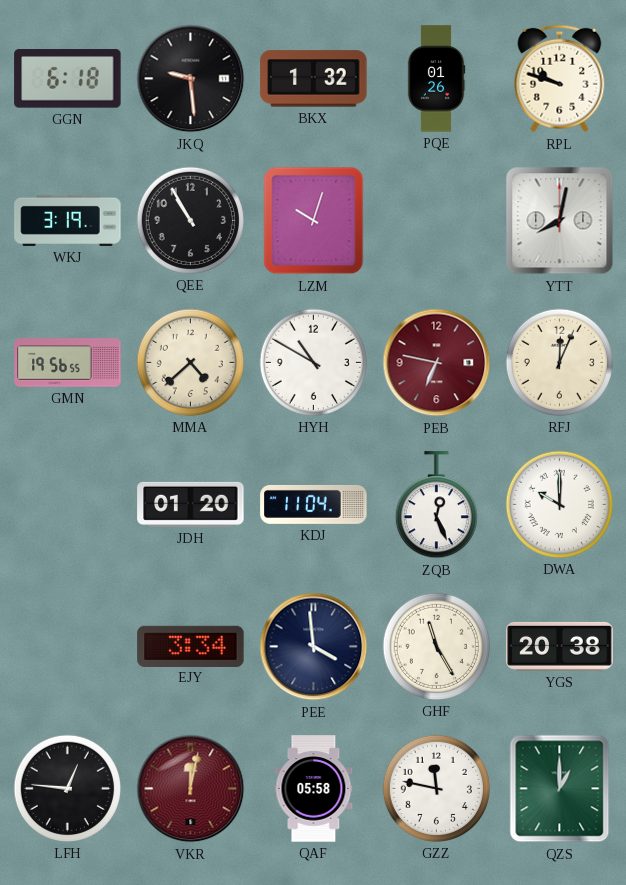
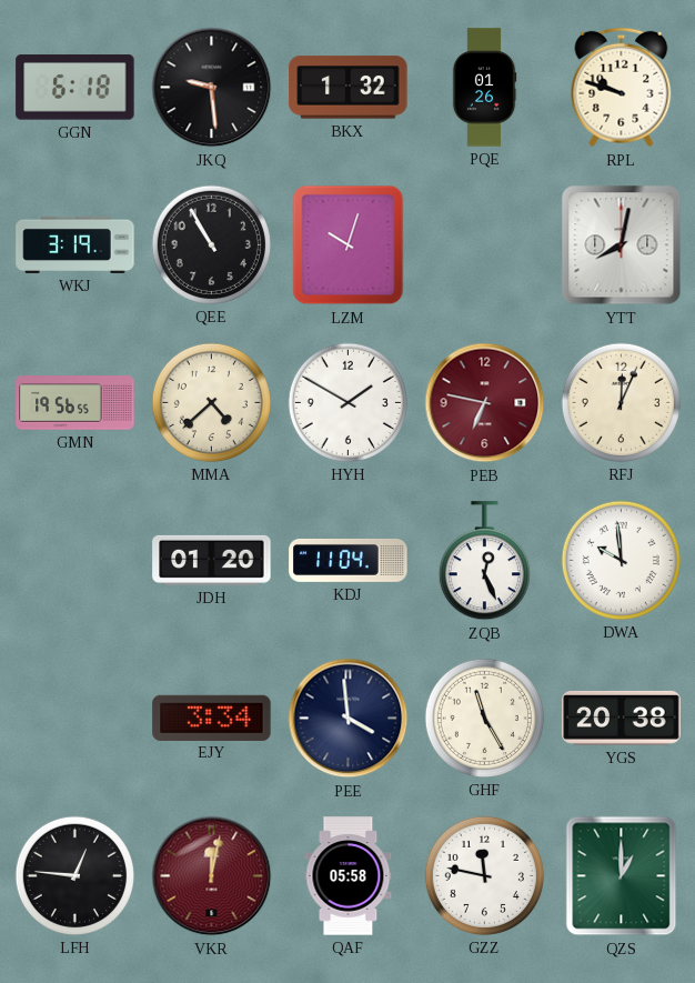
HYH: 10:50 -> 1:50 (347, 402)
DWA: 10:00 -> 9:59 (621, 560)
